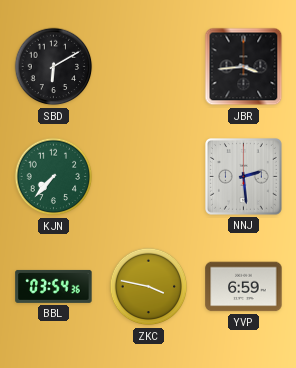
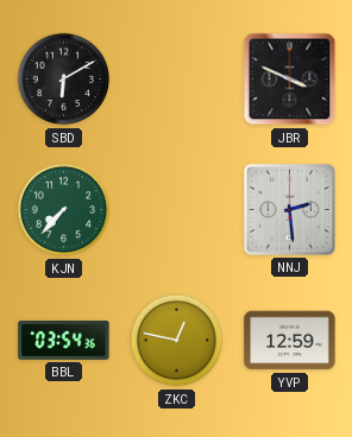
JBR: 3:44 -> 3:49 (290, 80)
ZKC: 3:47 -> 12:47 (177, 341)
YVP: 6:59 -> 12:59 (290, 341)
